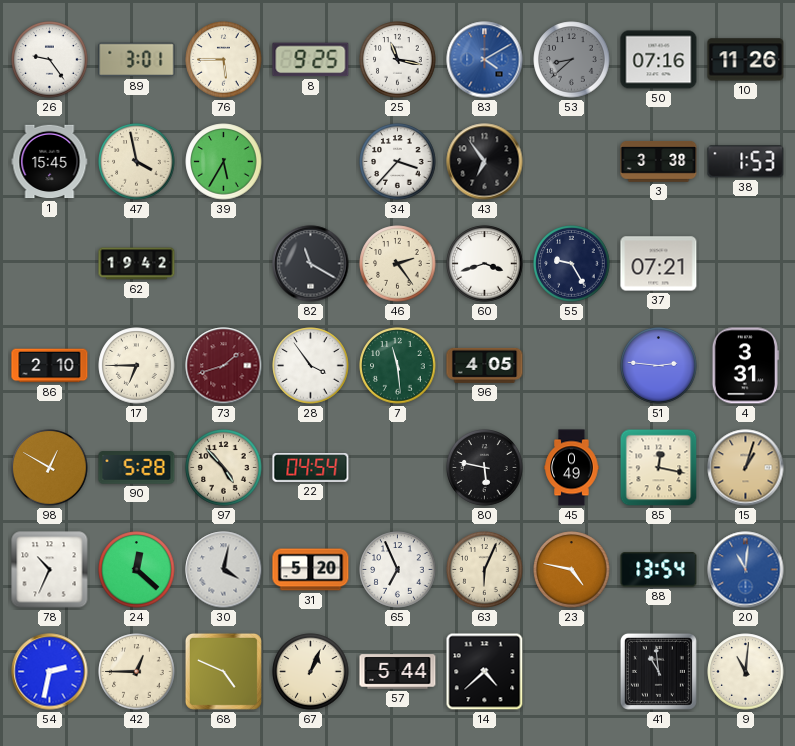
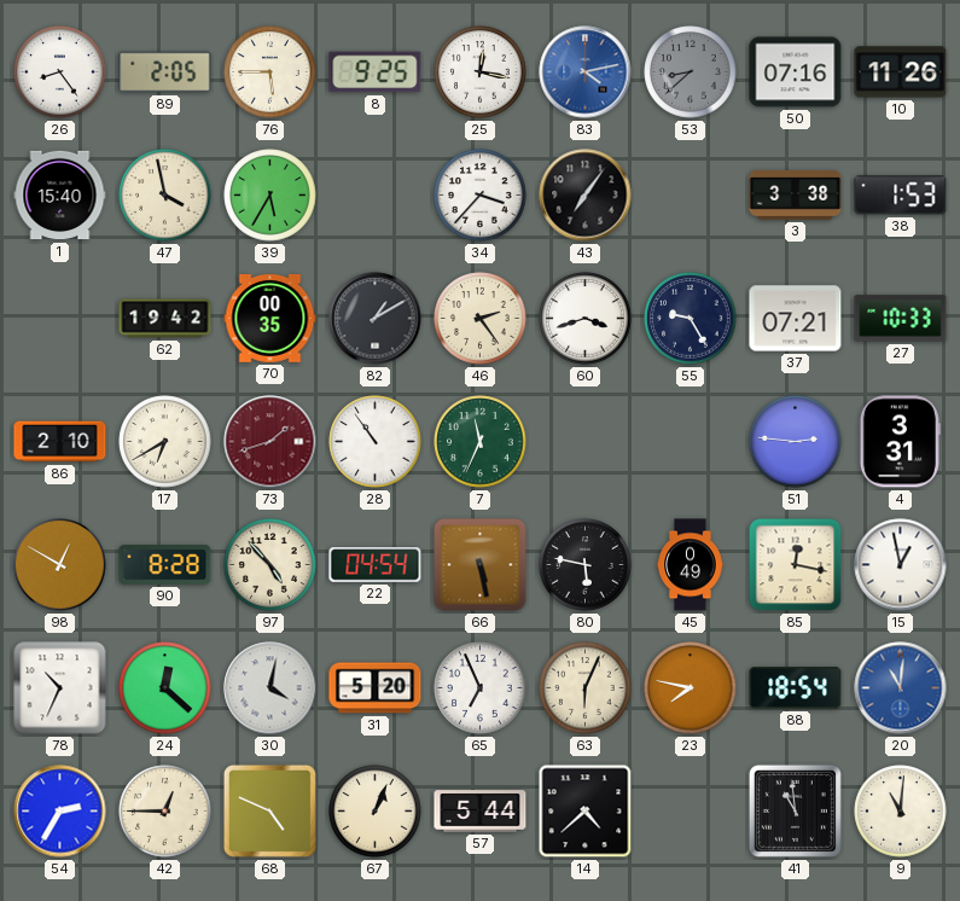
26: 9:24 -> 8:24 (60, 72)
89: 3:01 -> 2:05 (165, 72)
25: 11:17 -> 12:17 (481, 72)
83: 4:10 -> 4:13 (586, 72)
1: 15:45 -> 15:40 (60, 196)
43: 6:54 -> 7:06 (586, 196)
70: none -> 00:35 (270, 319)
82: 11:20 -> 1:10 (376, 319)
27: none -> 10:33 (901, 319)
17: 6:45 -> 6:40 (165, 442)
28: 3:54 -> 10:54 (376, 442)
7: 11:29 -> 11:34 (481, 442)
96: 4:05 -> none (485, 365)
90: 5:28 -> 8:28 (165, 565)
66: none -> 5:28 (481, 565)
15: 1:03 -> 12:58 (901, 565)
15 dial: champagne -> white (901, 565)
23: 4:47 -> 7:47 (691, 688)
88: 13:54 -> 18:54 (796, 688)
54: 2:32 -> 2:35 (60, 812)
